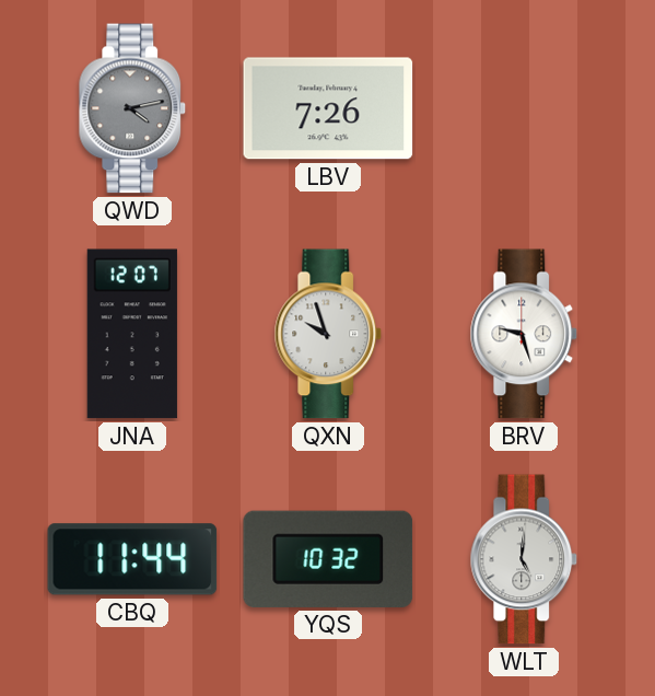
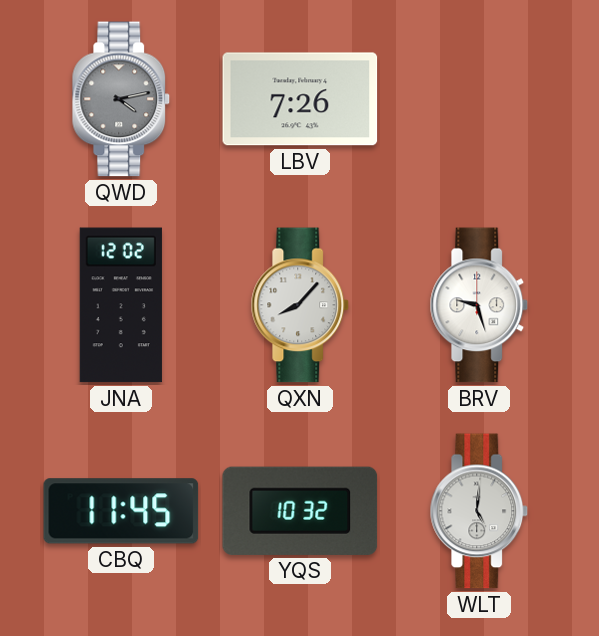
JNA: 12:07 -> 12:02 (121, 305)
QXN: 9:57 -> 8:07 (300, 305)
CBQ: 11:44 -> 11:45 (121, 511)
